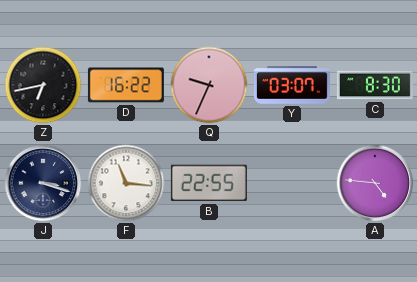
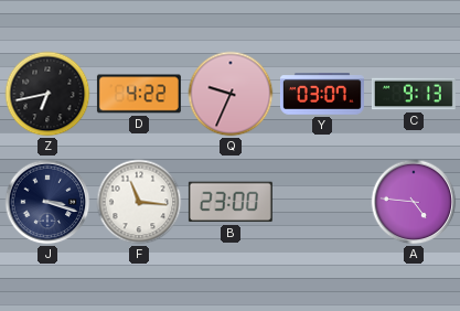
D: 16:22 -> 4:22 (139, 94)
C: 8:30 -> 9:13 (414, 94)
B: 22:55 -> 23:00 (231, 202)
